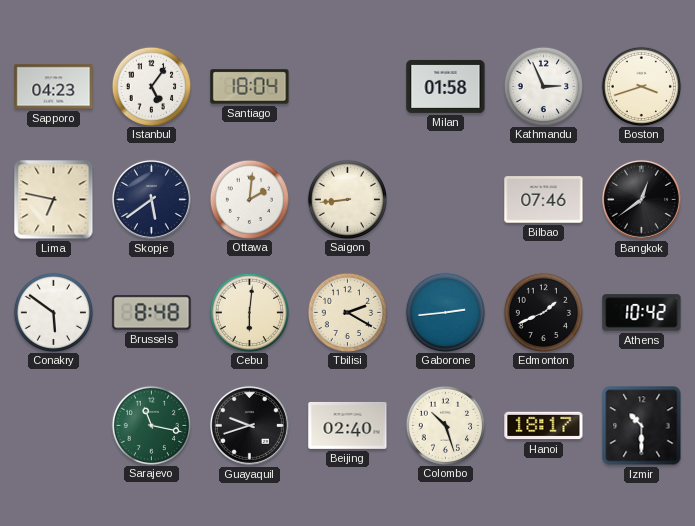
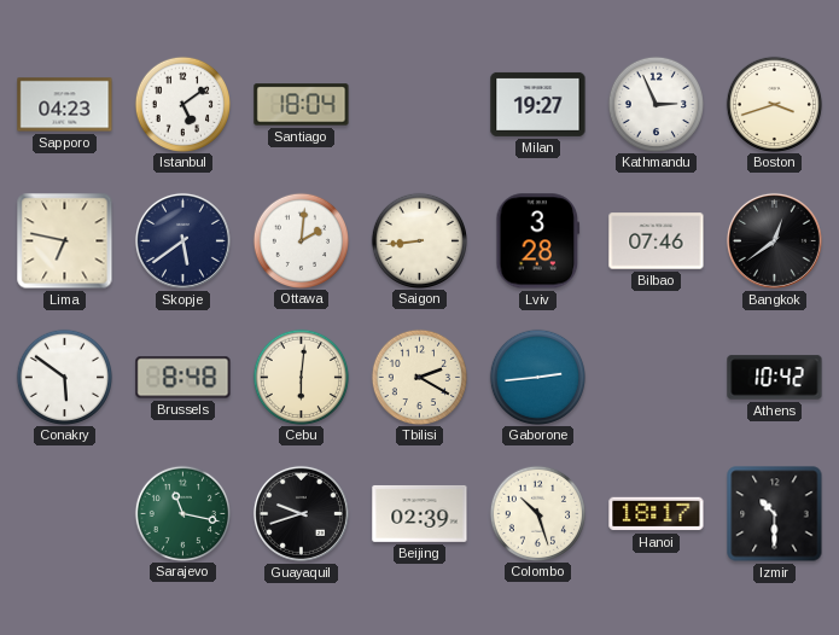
Istanbul: 5:06 -> 5:09 (182, 104)
Milan: 01:58 -> 19:27 (538, 104)
Lviv: none -> 3:28 (538, 241)
Edmonton: 1:41 -> none (543, 312)
Beijing: 02:40 -> 02:39 (420, 513)
